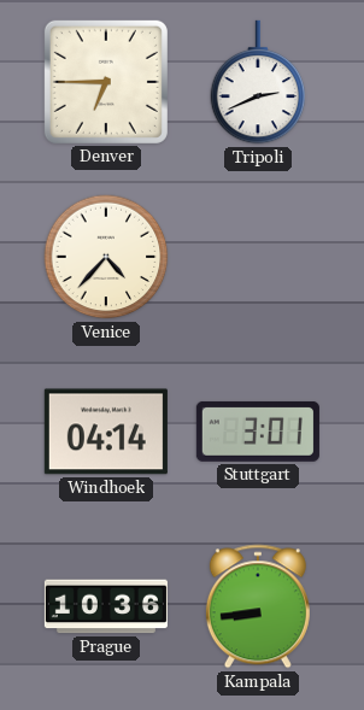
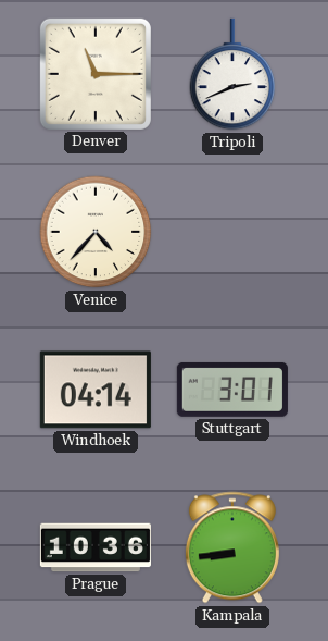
Denver: 6:45 -> 11:15 (96, 74)
